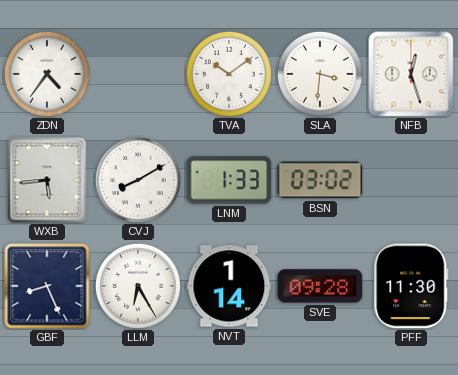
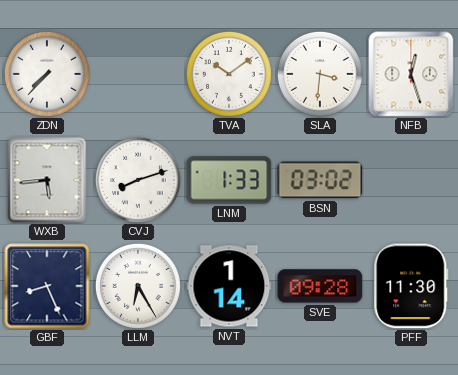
ZDN: 4:36 -> 7:37 (47, 74)
CVJ: 8:10 -> 8:12 (138, 180)
